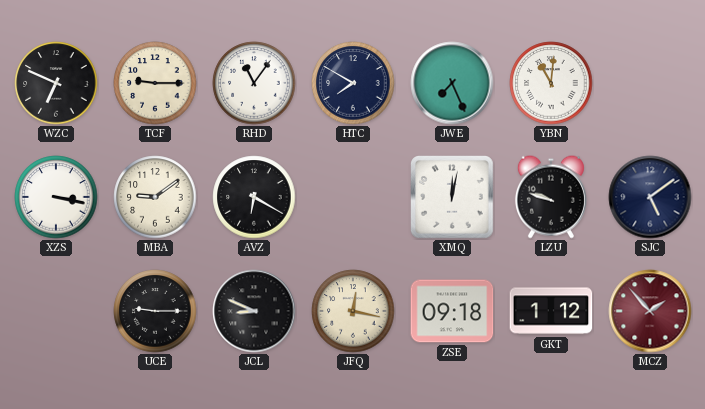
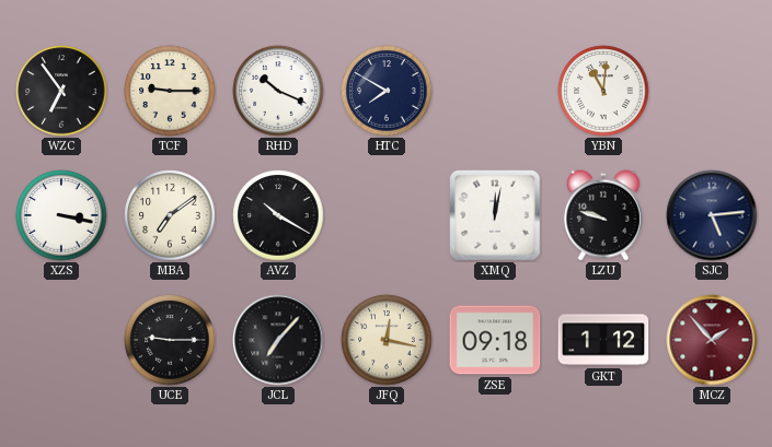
WZC: 6:49 -> 6:54 (61, 91)
RHD: 11:06 -> 10:19 (278, 91)
JWE: 7:26 -> none (452, 83)
MBA: 9:09 -> 7:09 (170, 215)
AVZ: 6:20 -> 10:20 (278, 215)
SJC: 5:09 -> 5:14 (712, 215)
JCL: 8:49 -> 7:07 (278, 340)
